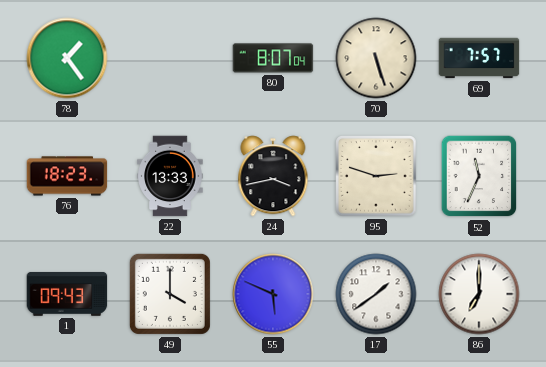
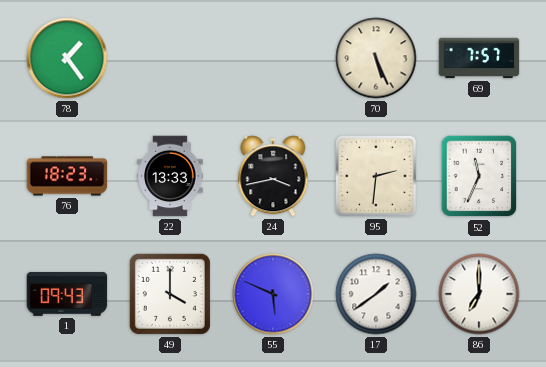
80: 8:07 -> none (273, 58)
70: 5:27 -> 5:26 (376, 58)
95: 2:48 -> 2:31 (377, 177)
